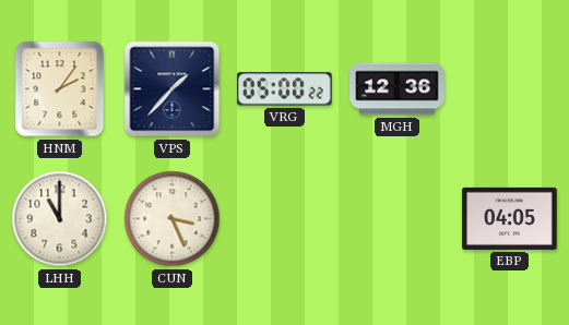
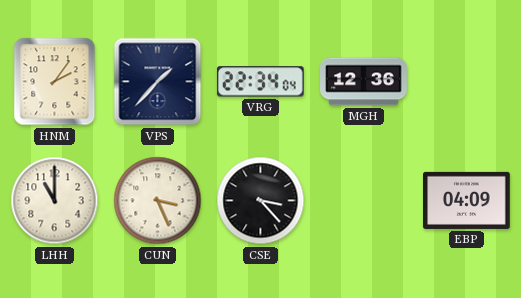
VRG: 05:00 -> 22:34 (260, 82)
CSE: none -> 3:23 (261, 201)
EBP: 04:05 -> 04:09 (467, 200)
